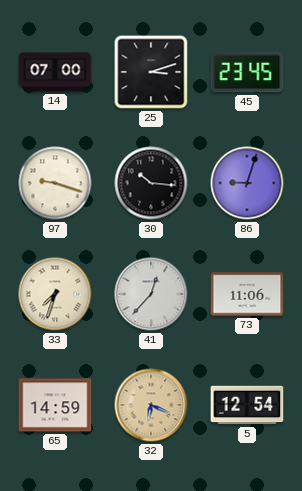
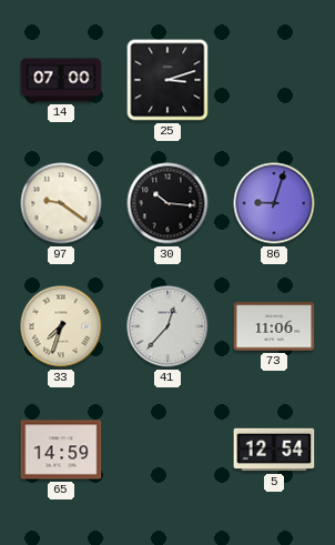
45: 23:45 -> none (247, 72)
97: 9:18 -> 9:21 (61, 203)
32: 6:19 -> none (151, 405)
